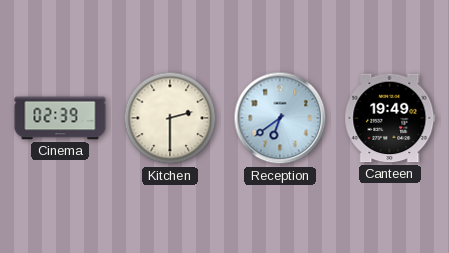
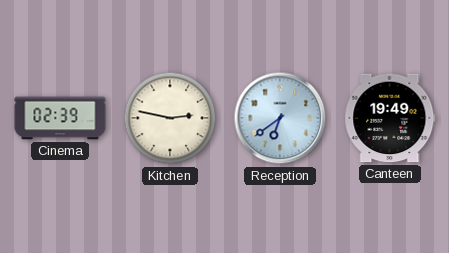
Kitchen: 2:30 -> 2:47 (170, 118)
